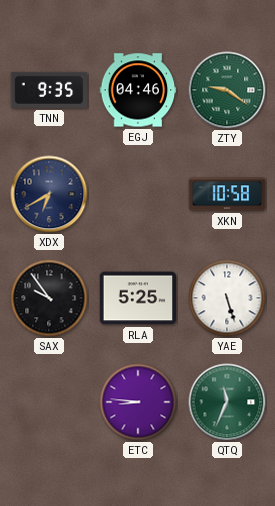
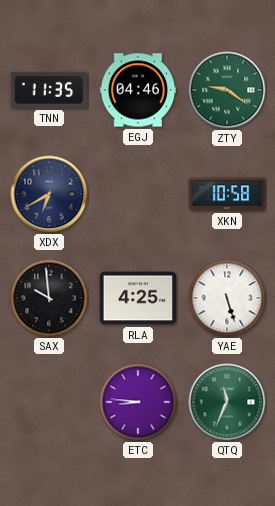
TNN: 9:35 -> 11:35 (49, 90)
SAX: 9:54 -> 9:59 (49, 298)
RLA: 5:25 -> 4:25 (138, 298)
